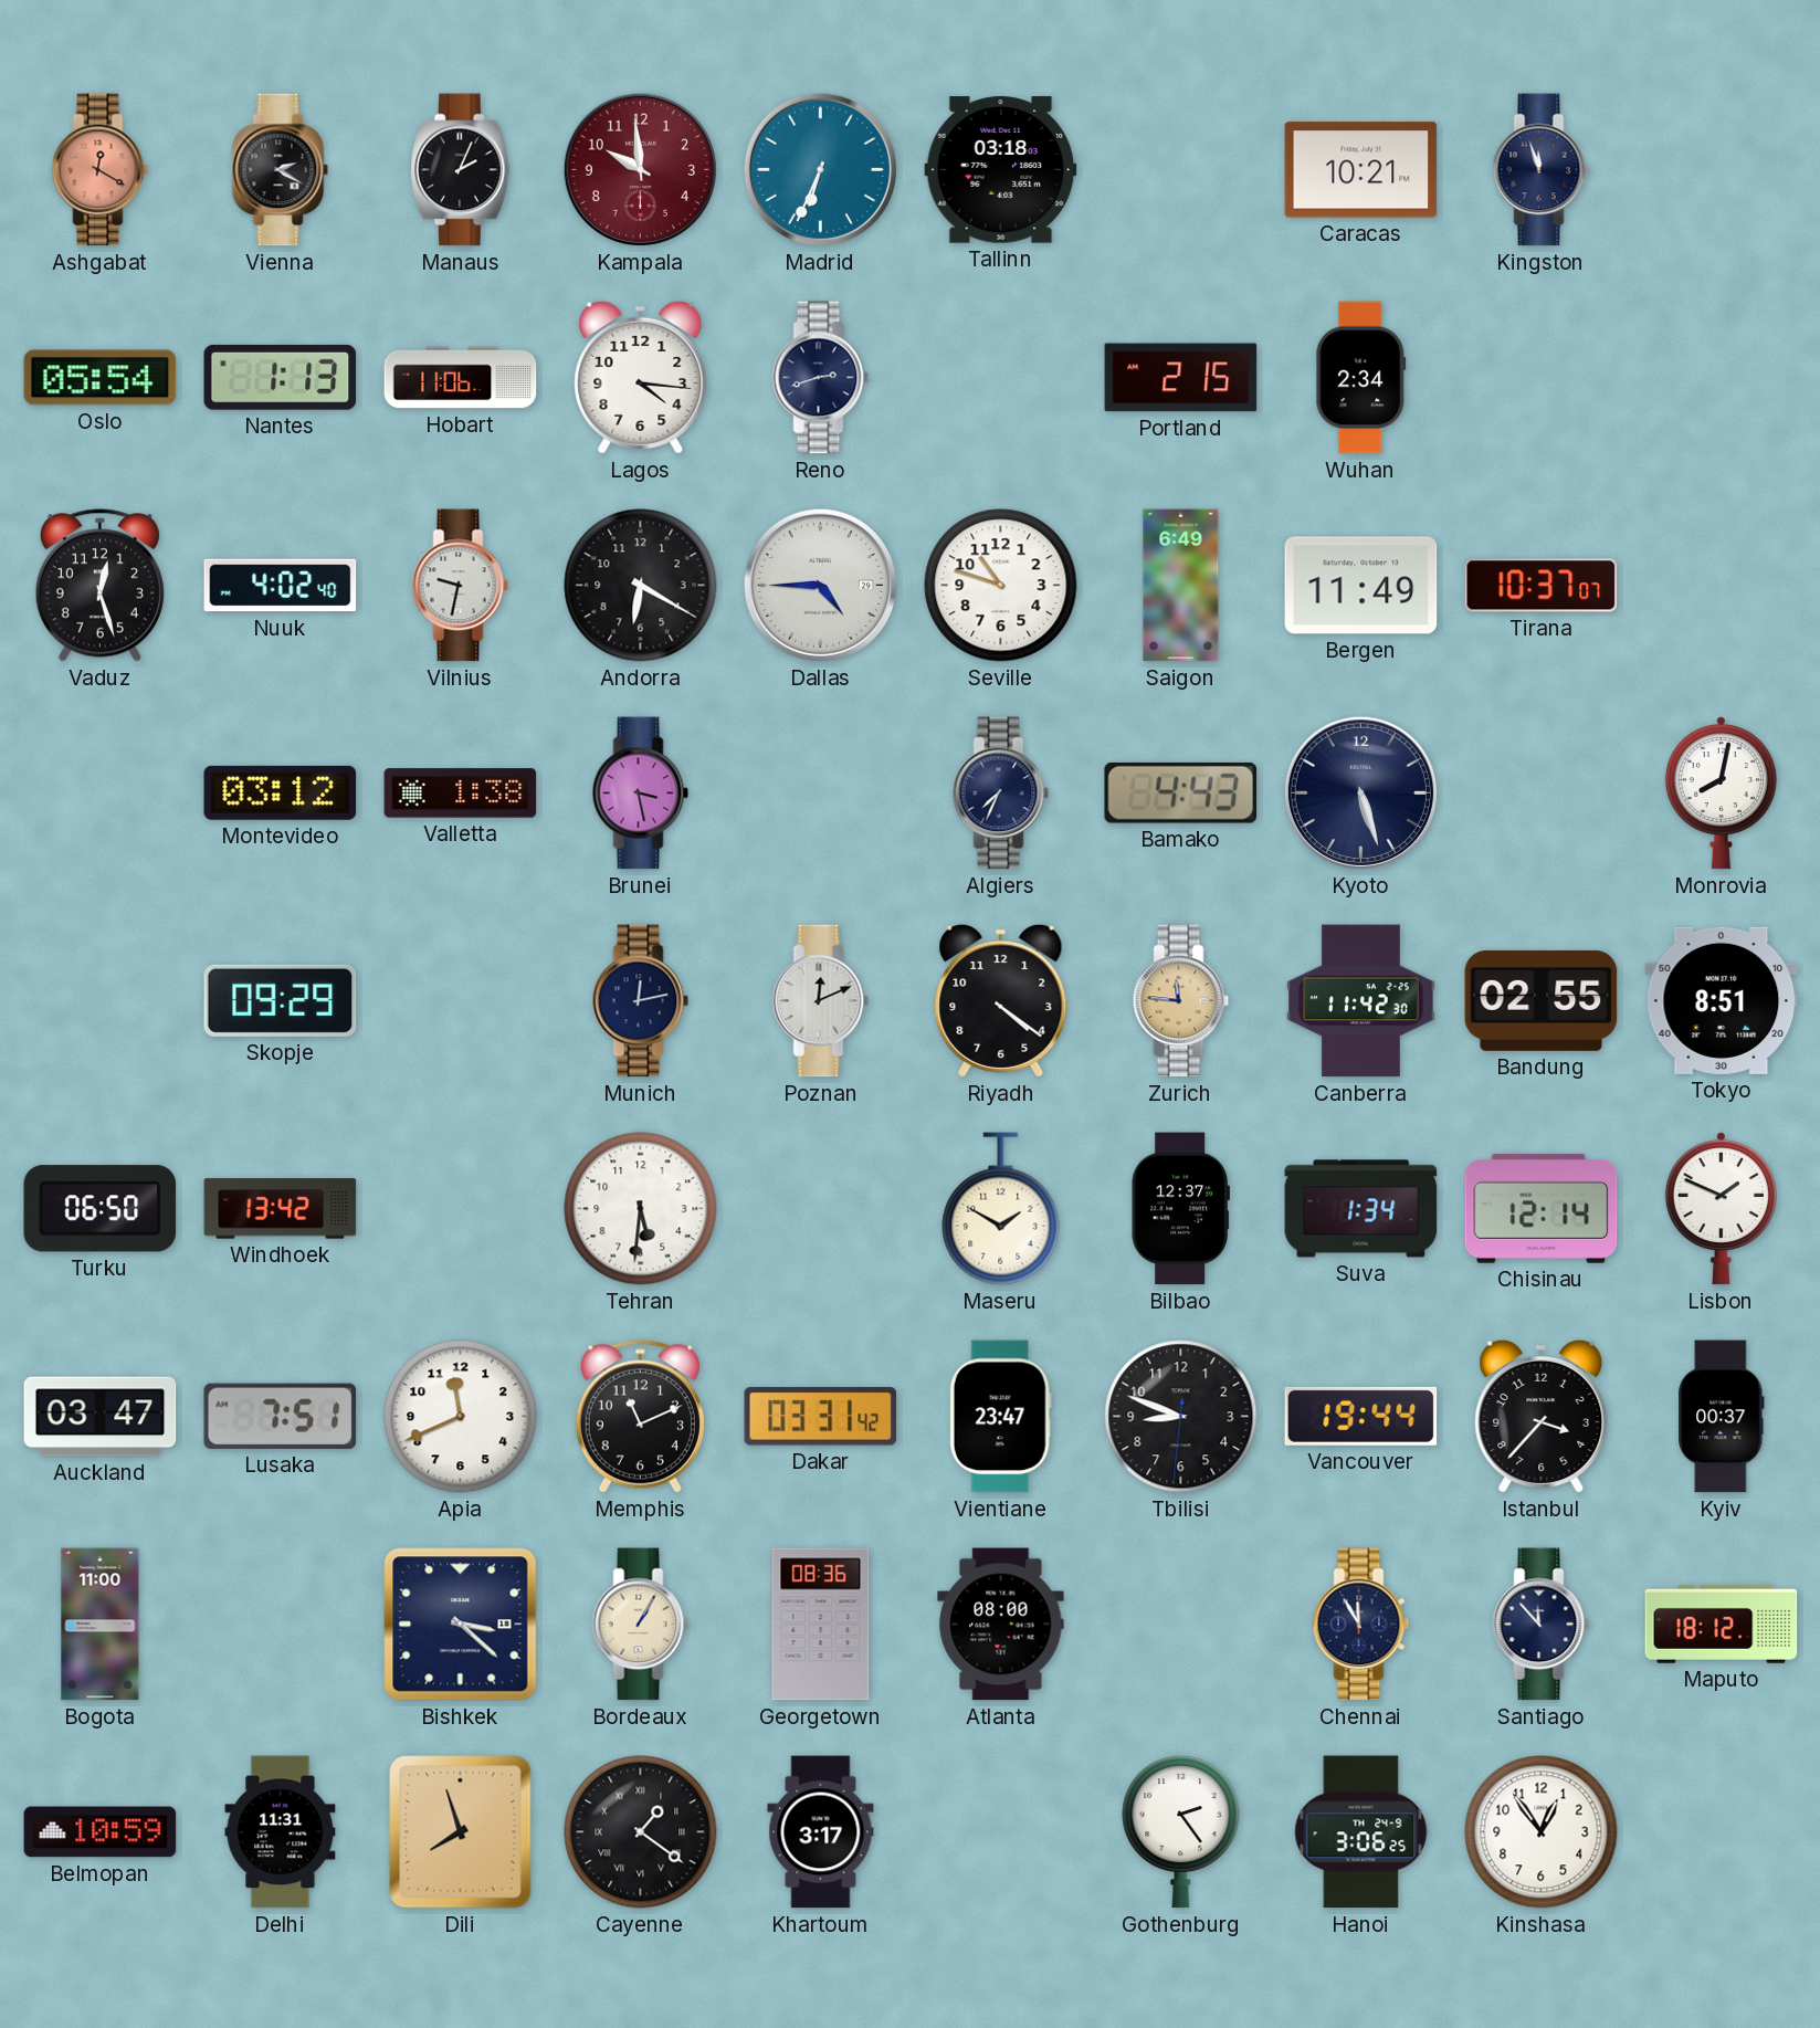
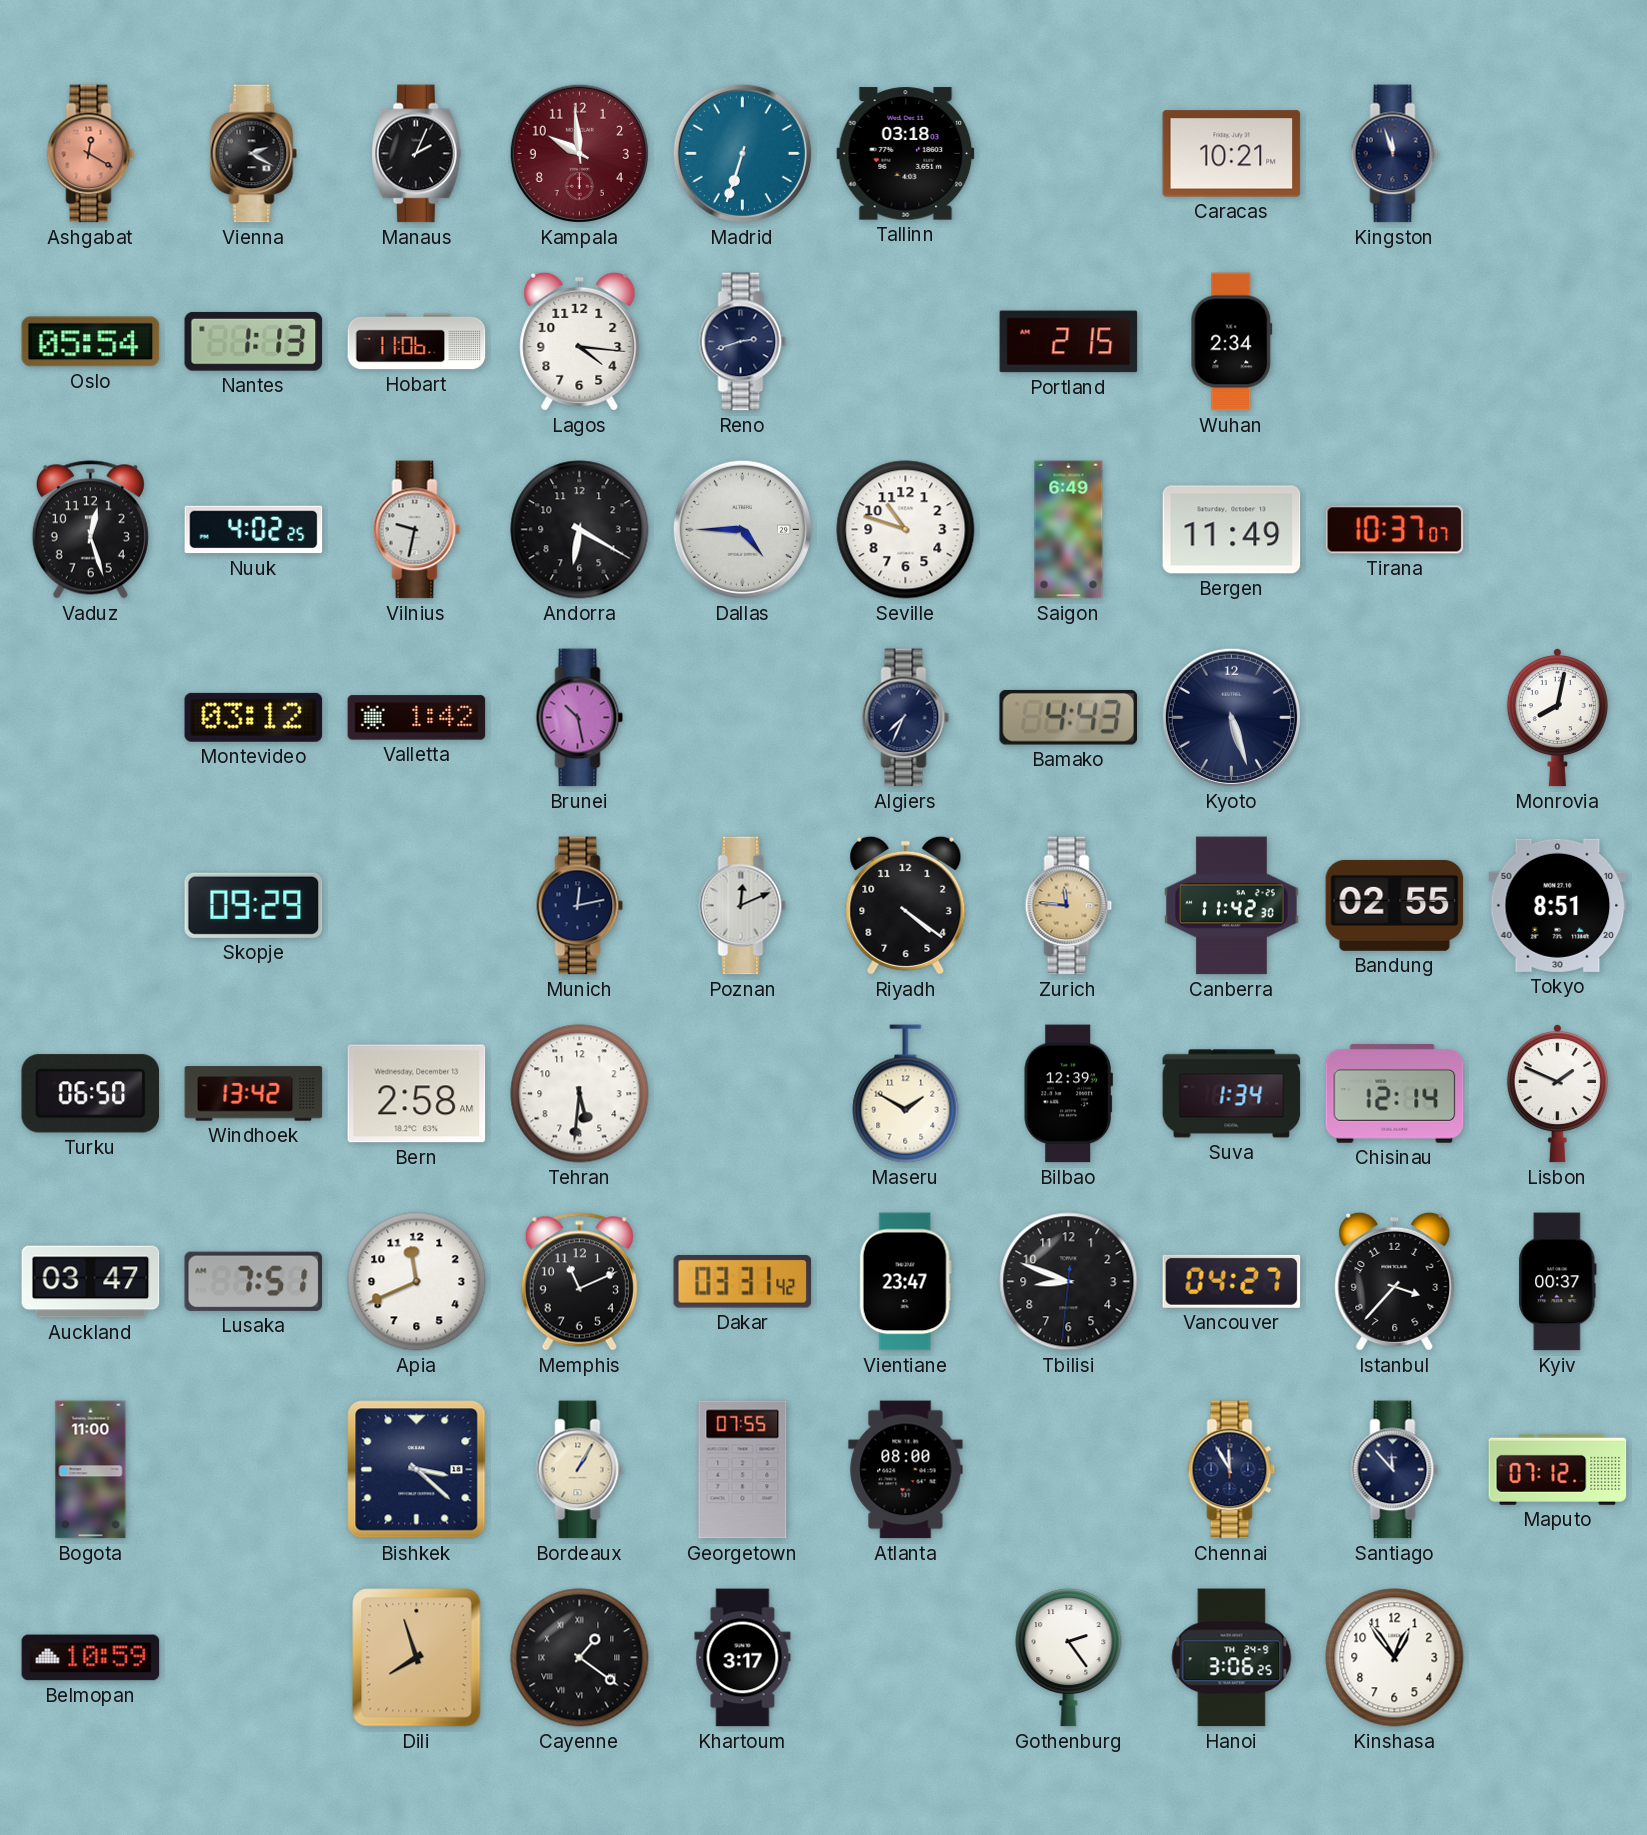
Madrid: 6:34 -> 6:33 (742, 153)
Nuuk: 4:02:40 -> 4:02:25 (254, 530)
Valletta: 1:38 -> 1:42 (417, 718)
Brunei: 3:28 -> 10:28 (580, 718)
Bern: none -> 2:58 (417, 1094)
Bilbao: 12:37 -> 12:39 (1068, 1094)
Vancouver: 19:44 -> 04:27 (1232, 1281)
Georgetown: 08:36 -> 07:55 (743, 1470)
Maputo: 18:12 -> 07:12 (1558, 1469)
Delhi: 11:31 -> none (281, 1832)
